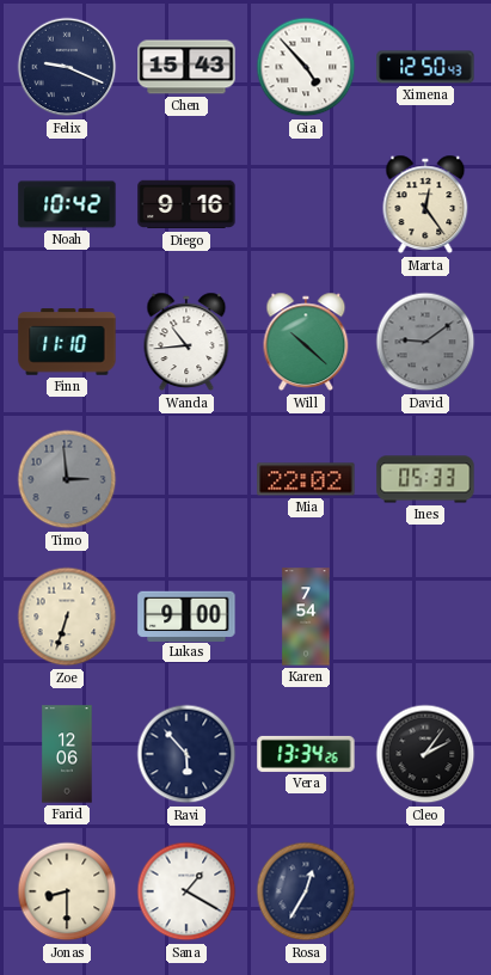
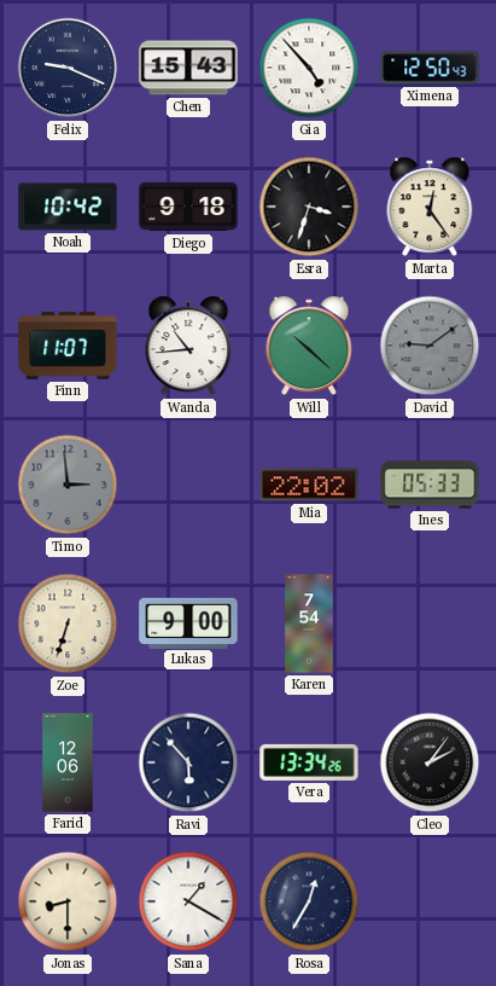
Diego: 9:16 -> 9:18 (188, 207)
Esra: none -> 3:33 (309, 207)
Finn: 11:10 -> 11:07 (68, 346)
